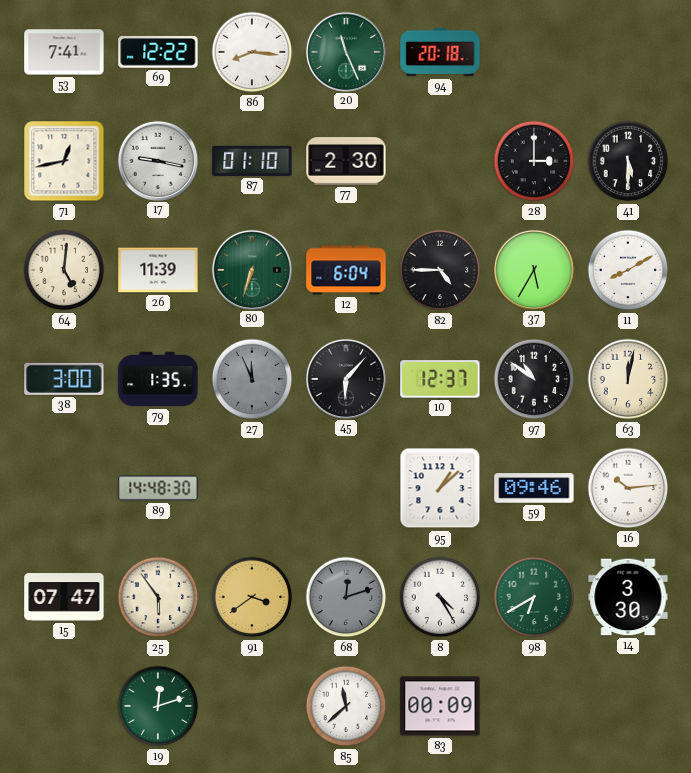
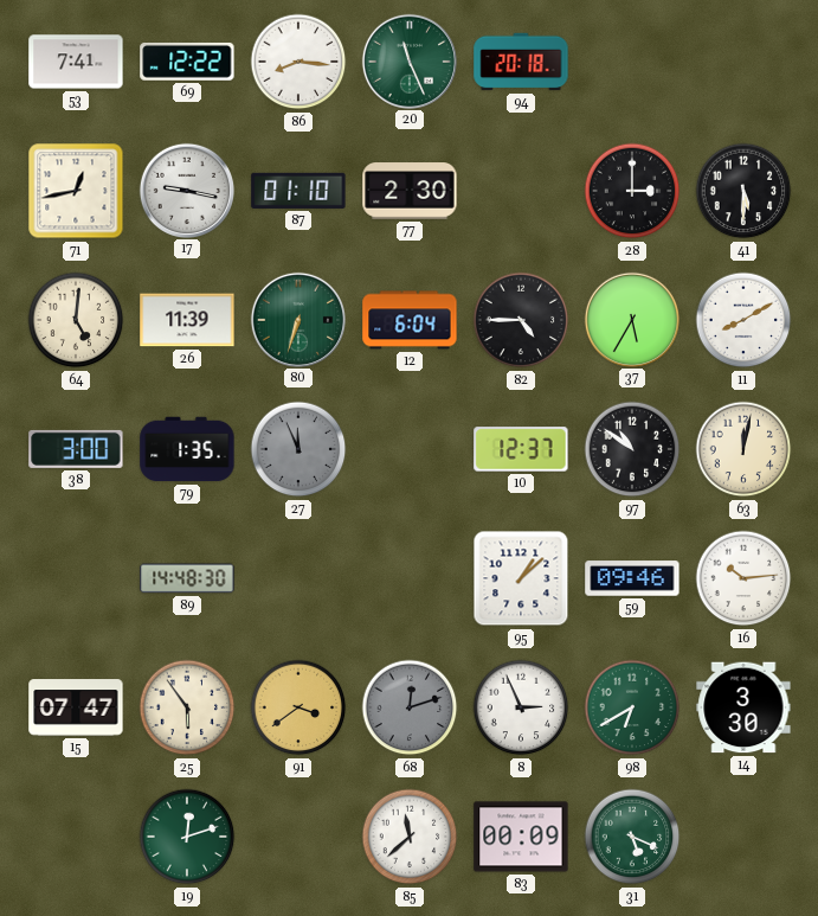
45: 6:07 -> none (345, 378)
8: 4:25 -> 2:56 (521, 707)
31: none -> 5:19 (632, 837)
